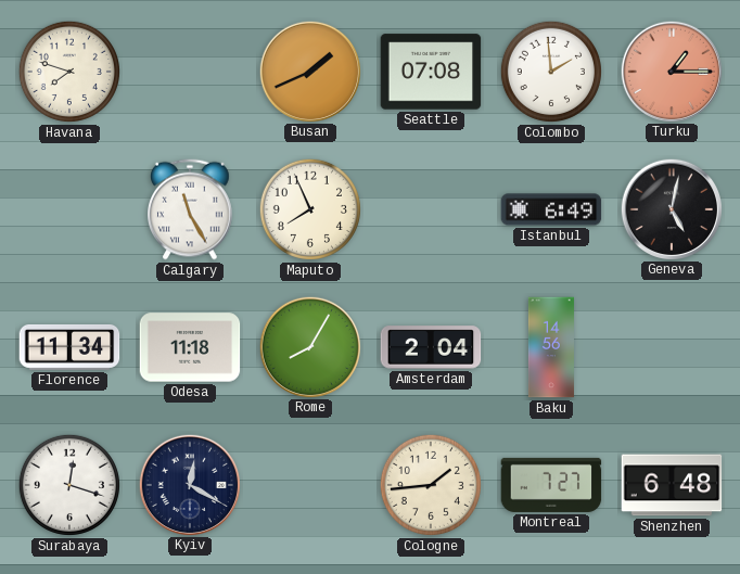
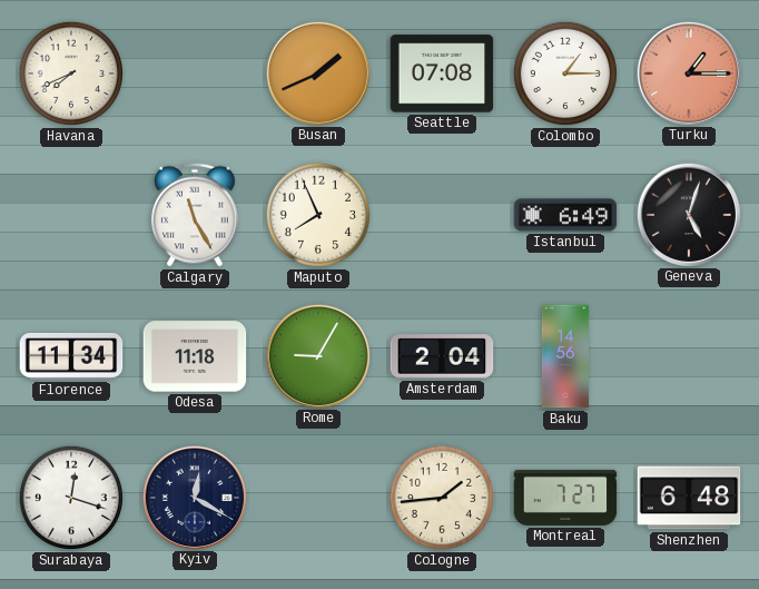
Havana: 7:48 -> 7:41 (71, 73)
Colombo: 1:59 -> 1:15 (565, 73)
Geneva: 5:02 -> 5:03 (688, 214)
Rome: 8:05 -> 9:05 (317, 355)
